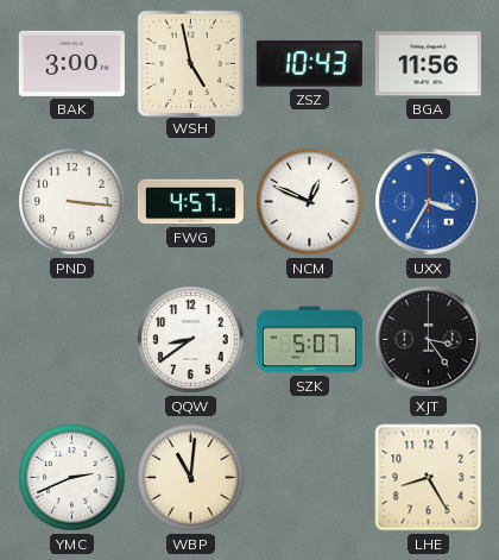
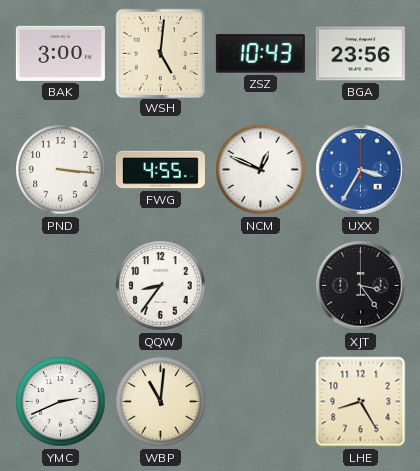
WSH: 4:58 -> 5:01 (160, 53)
BGA: 11:56 -> 23:56 (360, 54)
FWG: 4:57 -> 4:55 (160, 170)
QQW: 8:39 -> 8:36 (161, 286)
SZK: 5:07 -> none (309, 340)
